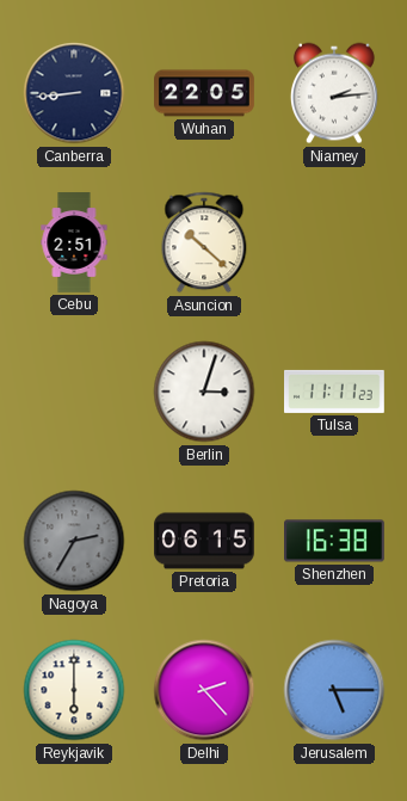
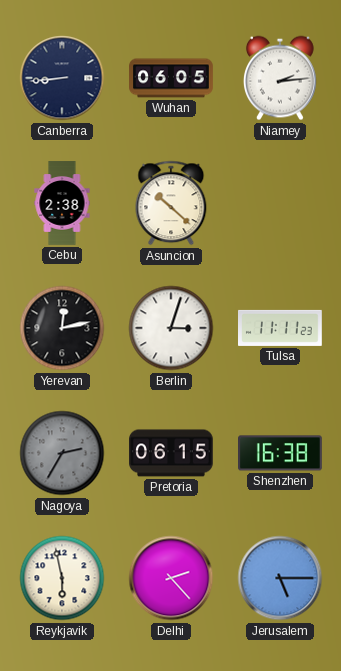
Wuhan: 22:05 -> 06:05 (171, 78)
Cebu: 2:51 -> 2:38 (62, 203)
Yerevan: none -> 12:13 (62, 328)
Reykjavik: 6:00 -> 5:58 (62, 578)
